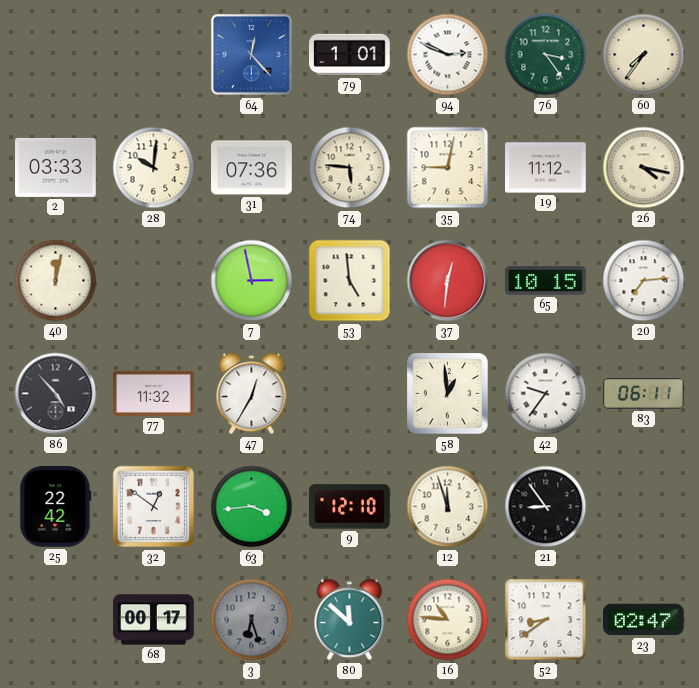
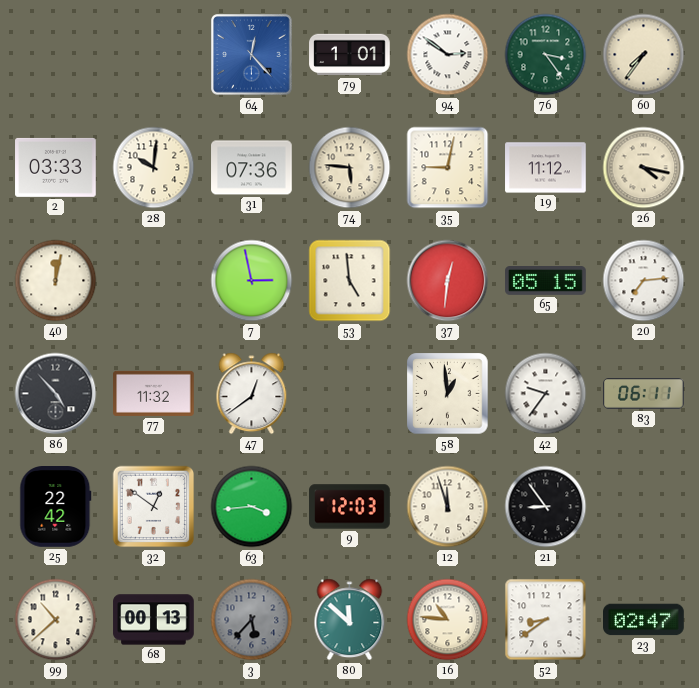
94: 2:49 -> 2:51 (448, 55)
65: 10:15 -> 05:15 (546, 281)
47: 12:35 -> 12:39 (252, 394)
9: 12:10 -> 12:03 (350, 507)
99: none -> 10:38 (56, 620)
68: 00:17 -> 00:13 (154, 620)
3: 6:27 -> 5:37 (252, 620)
